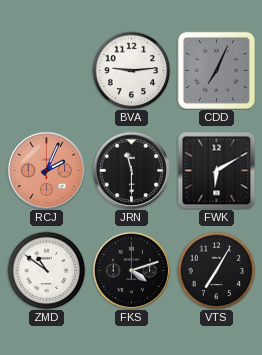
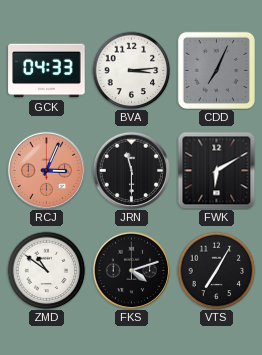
GCK: none -> 04:33 (47, 71)
BVA: 9:14 -> 3:14 (131, 70)
RCJ: 2:04 -> 3:04 (46, 170)
